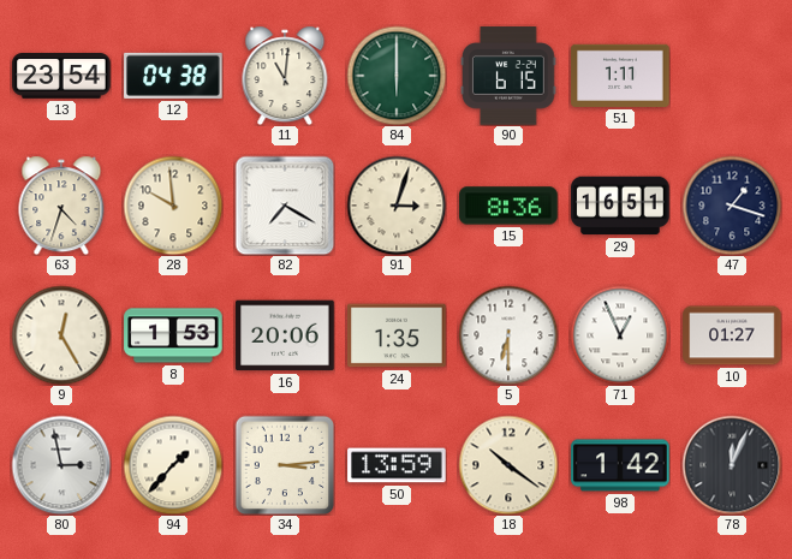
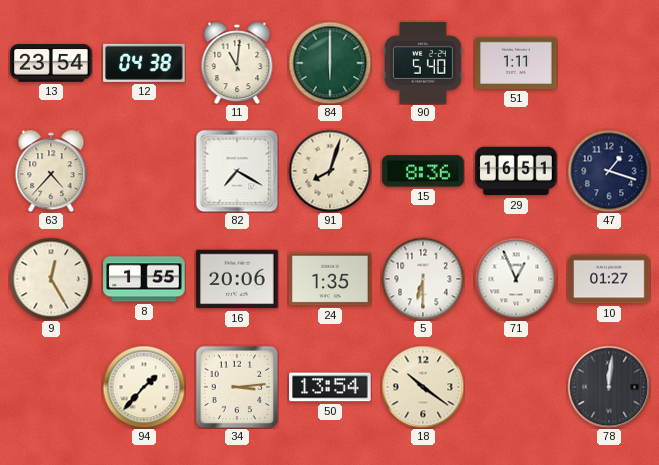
90: 6:15 -> 5:40 (424, 63)
63: 4:33 -> 4:37 (51, 171)
28: 9:59 -> none (173, 206)
91: 3:03 -> 8:03 (330, 171)
8: 1:53 -> 1:55 (144, 279)
80: 2:58 -> none (61, 465)
50: 13:59 -> 13:54 (330, 387)
98: 1:42 -> none (620, 465)
78: 12:04 -> 12:01 (609, 387)
